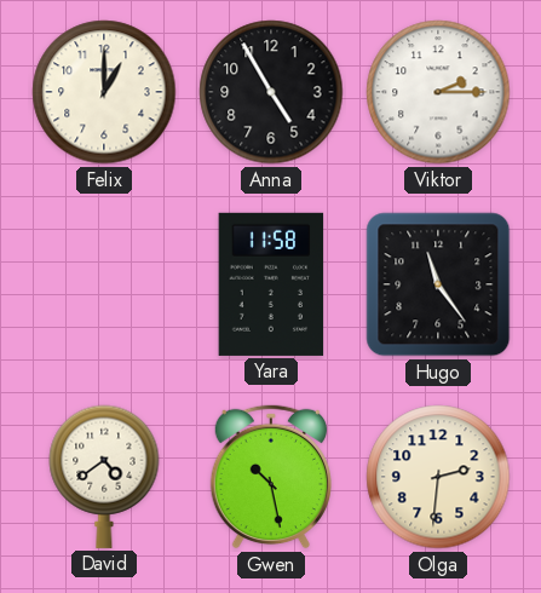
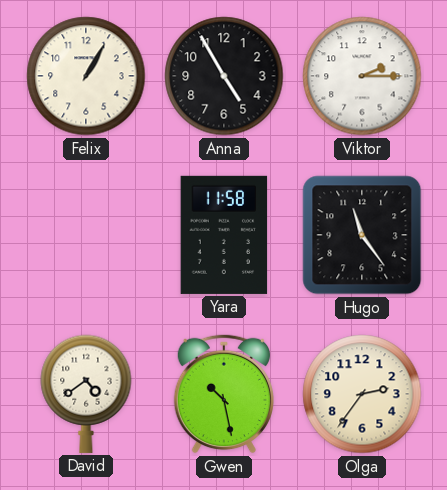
Felix: 1:00 -> 1:05 (86, 76)
Olga: 2:31 -> 2:36 (362, 394)
